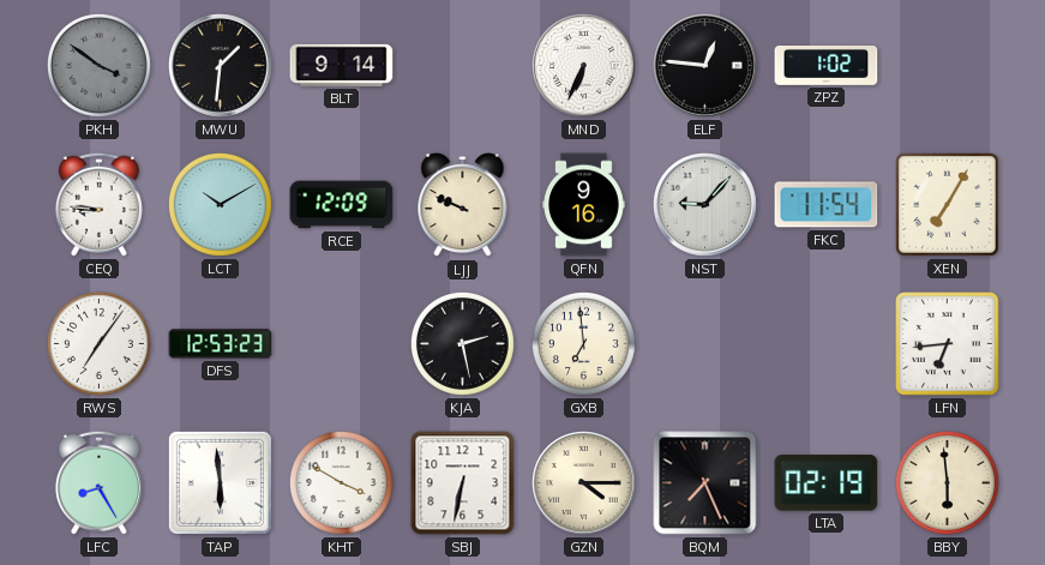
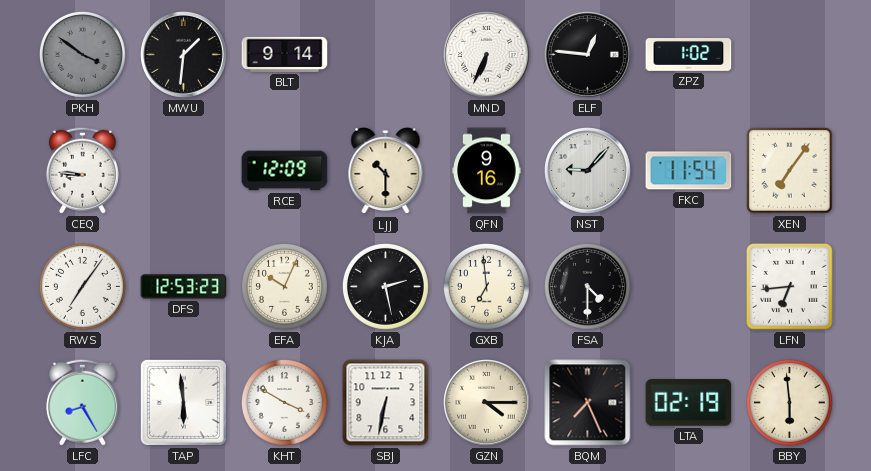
LCT: 10:10 -> none (220, 204)
LJJ: 9:49 -> 10:30 (386, 171)
XEN: 7:05 -> 7:06 (790, 171)
EFA: none -> 10:04 (284, 286)
FSA: none -> 4:30 (587, 286)
